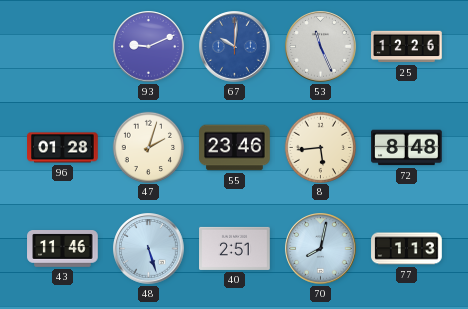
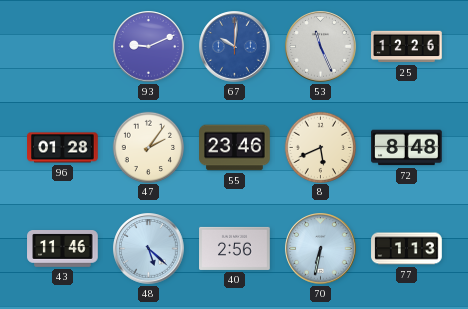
47: 2:03 -> 2:06 (148, 147)
8: 5:44 -> 5:41 (320, 147)
48: 5:27 -> 5:22 (149, 249)
40: 2:51 -> 2:56 (235, 248)
70: 8:02 -> 6:32 (321, 249)
